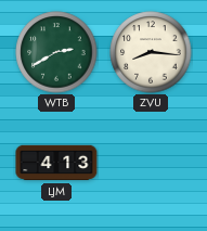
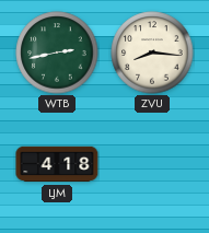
WTB: 2:40 -> 2:43 (57, 53)
LJM: 4:13 -> 4:18 (57, 164)
